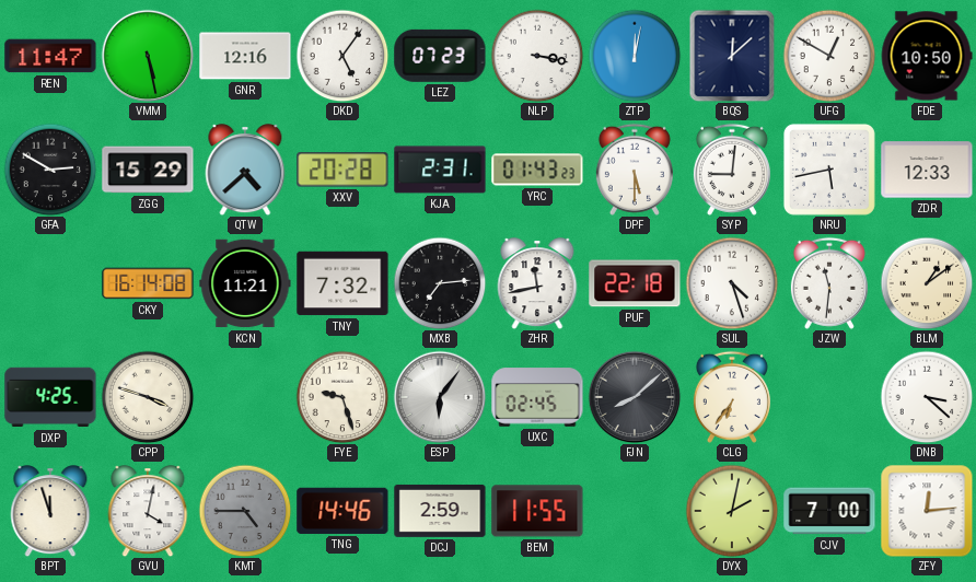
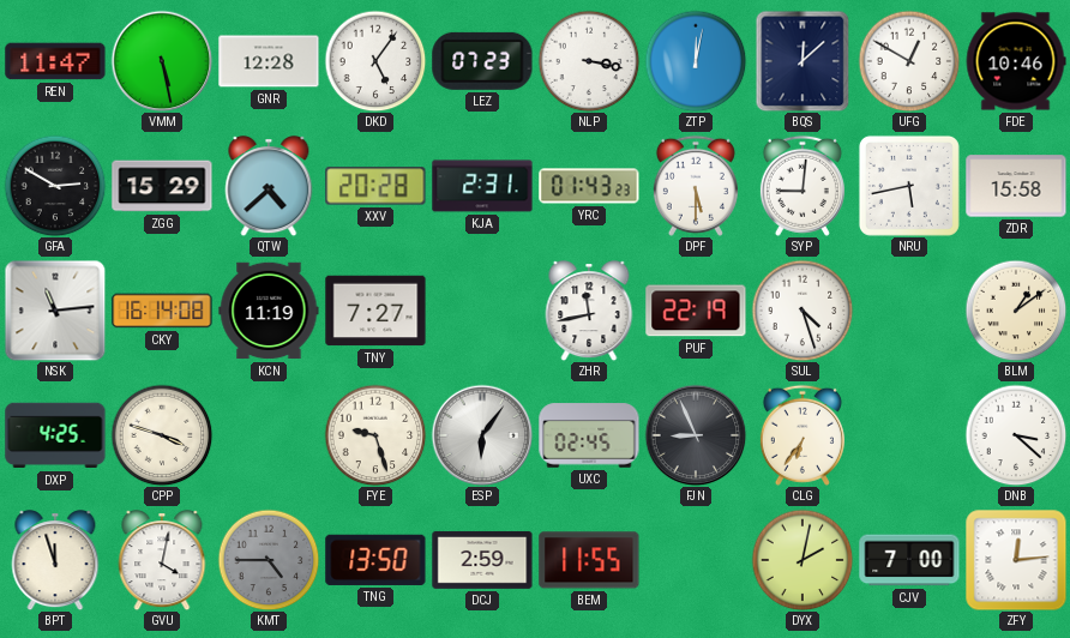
GNR: 12:16 -> 12:28 (269, 61)
FDE: 10:50 -> 10:46 (1016, 61)
ZDR: 12:33 -> 15:58 (1016, 186)
NSK: none -> 11:14 (55, 311)
KCN: 11:21 -> 11:19 (269, 311)
TNY: 7:32 -> 7:27 (375, 311)
MXB: 7:14 -> none (440, 283)
PUF: 22:18 -> 22:19 (696, 311)
JZW: 11:31 -> none (829, 283)
FJN: 8:08 -> 8:56 (696, 435)
TNG: 14:46 -> 13:50 (375, 560)
